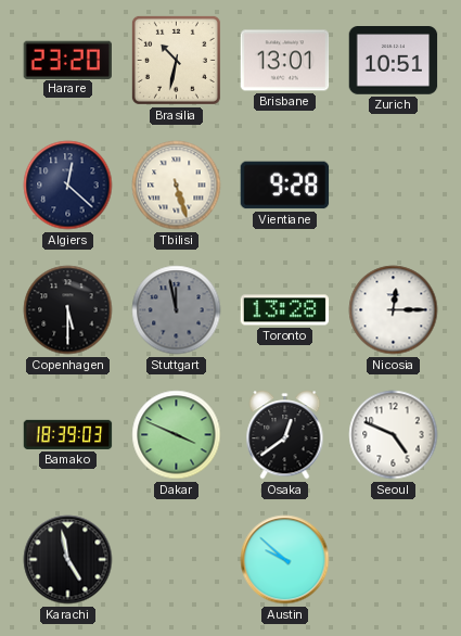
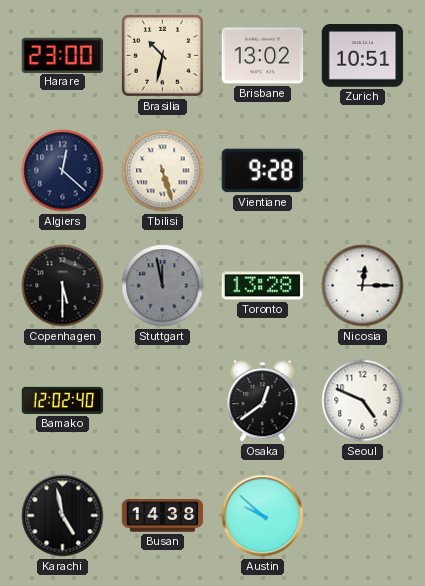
Harare: 23:20 -> 23:00 (63, 55)
Brisbane: 13:01 -> 13:02 (263, 56)
Bamako: 18:39 -> 12:02 (63, 400)
Dakar: 3:49 -> none (177, 435)
Busan: none -> 14:38 (163, 516)
